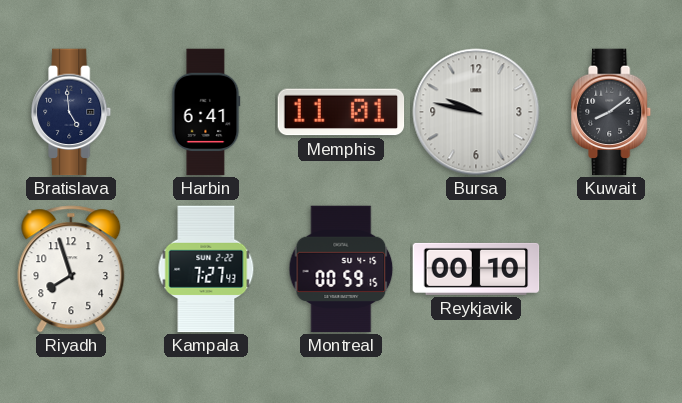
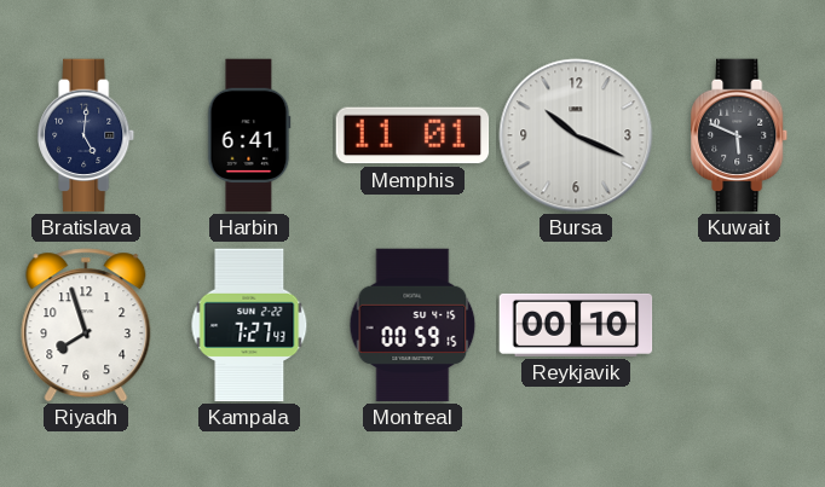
Bratislava: 4:59 -> 5:01 (87, 135)
Bursa: 9:47 -> 10:19 (576, 135)
Kuwait: 8:09 -> 5:49 (740, 135)
